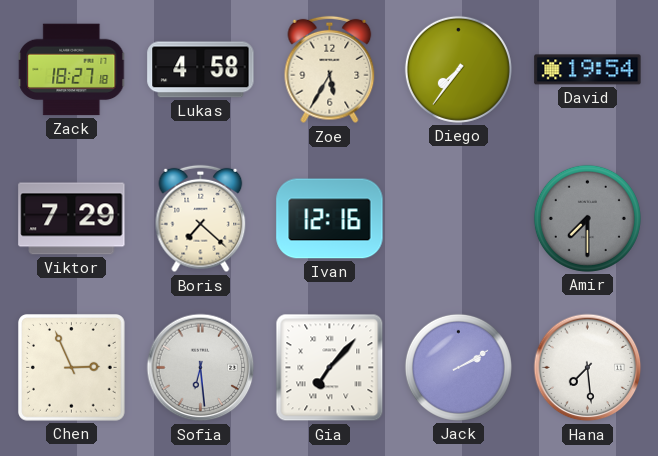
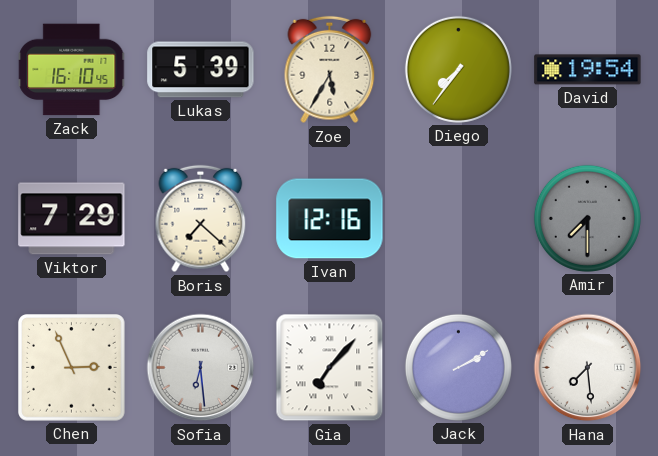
Zack: 18:27 -> 16:10 (72, 70)
Lukas: 4:58 -> 5:39 (201, 70)
